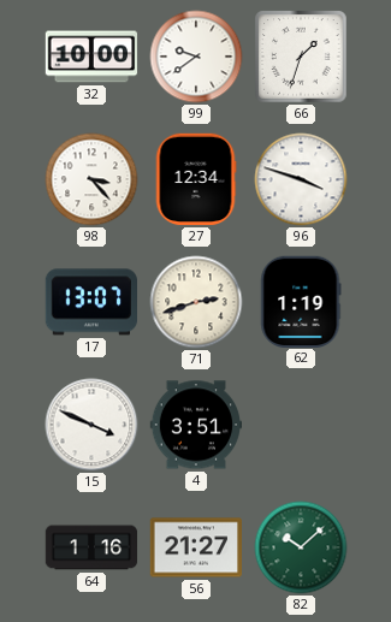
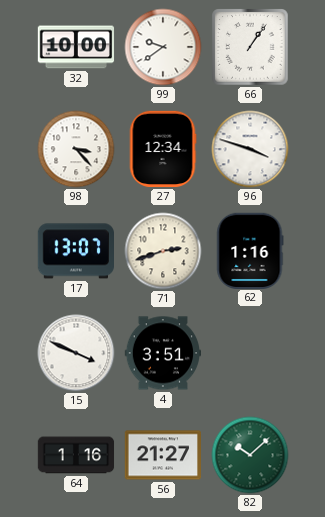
66: 1:33 -> 1:06 (250, 47)
62: 1:19 -> 1:16 (250, 250)
